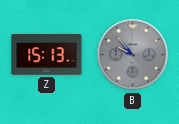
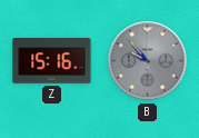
Z: 15:13 -> 15:16 (52, 61)
